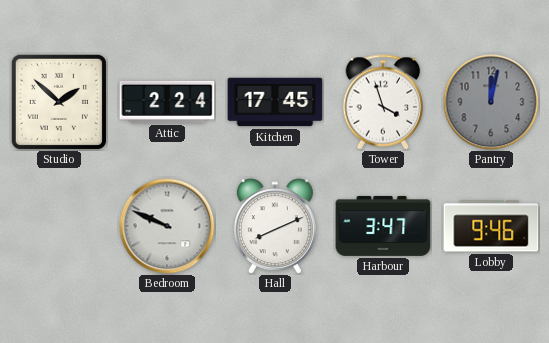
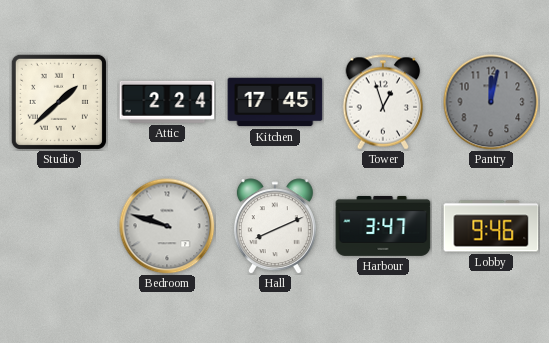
Studio: 1:52 -> 1:38 (59, 102)
Tower: 3:57 -> 12:57 (383, 102)
Bedroom: 9:49 -> 9:48 (167, 226)
